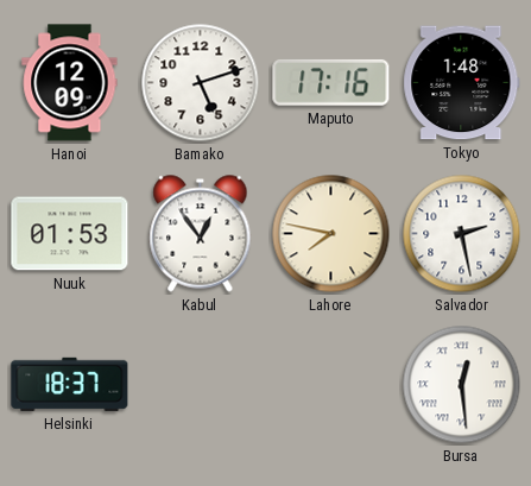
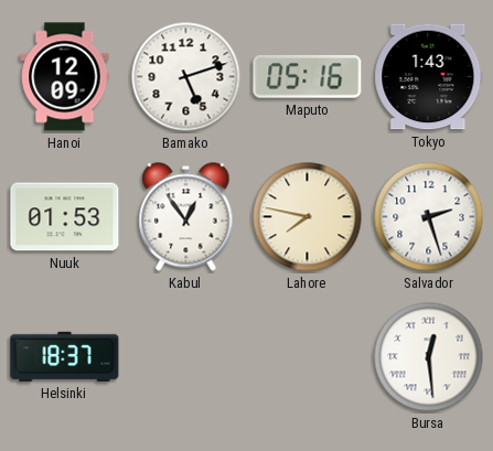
Maputo: 17:16 -> 05:16 (308, 76)
Tokyo: 1:48 -> 1:43 (429, 77)
Salvador: 2:28 -> 2:27 (429, 217)
